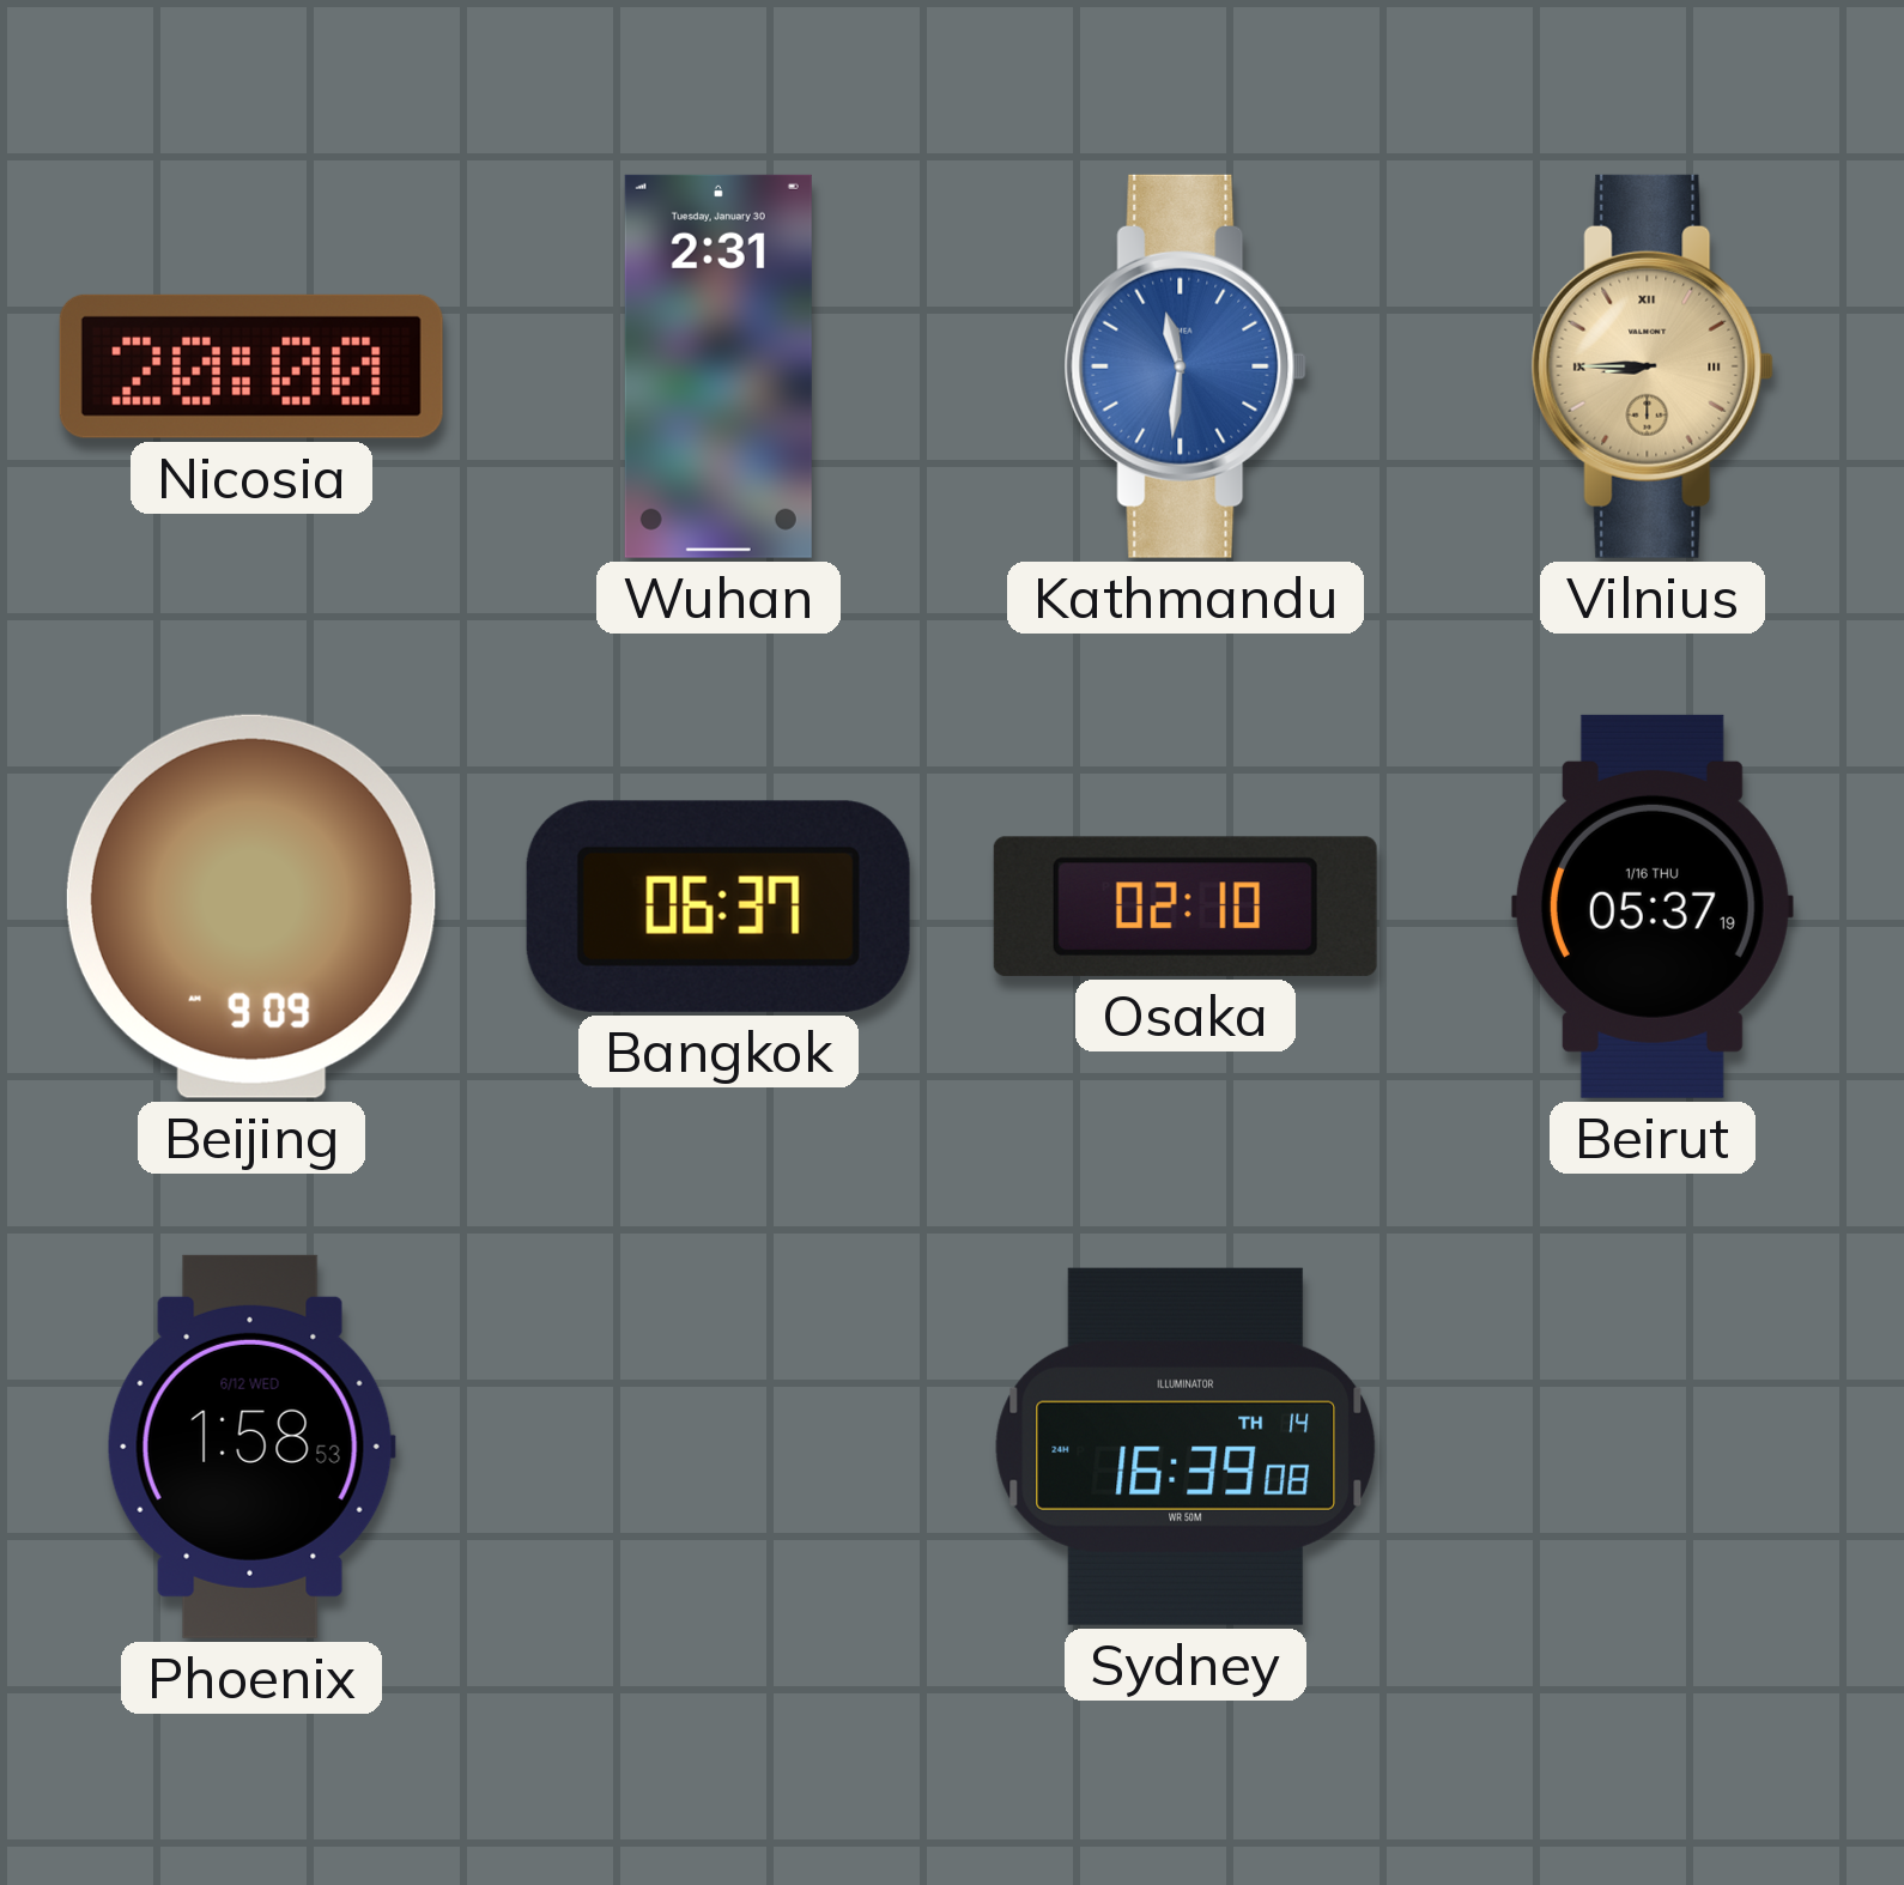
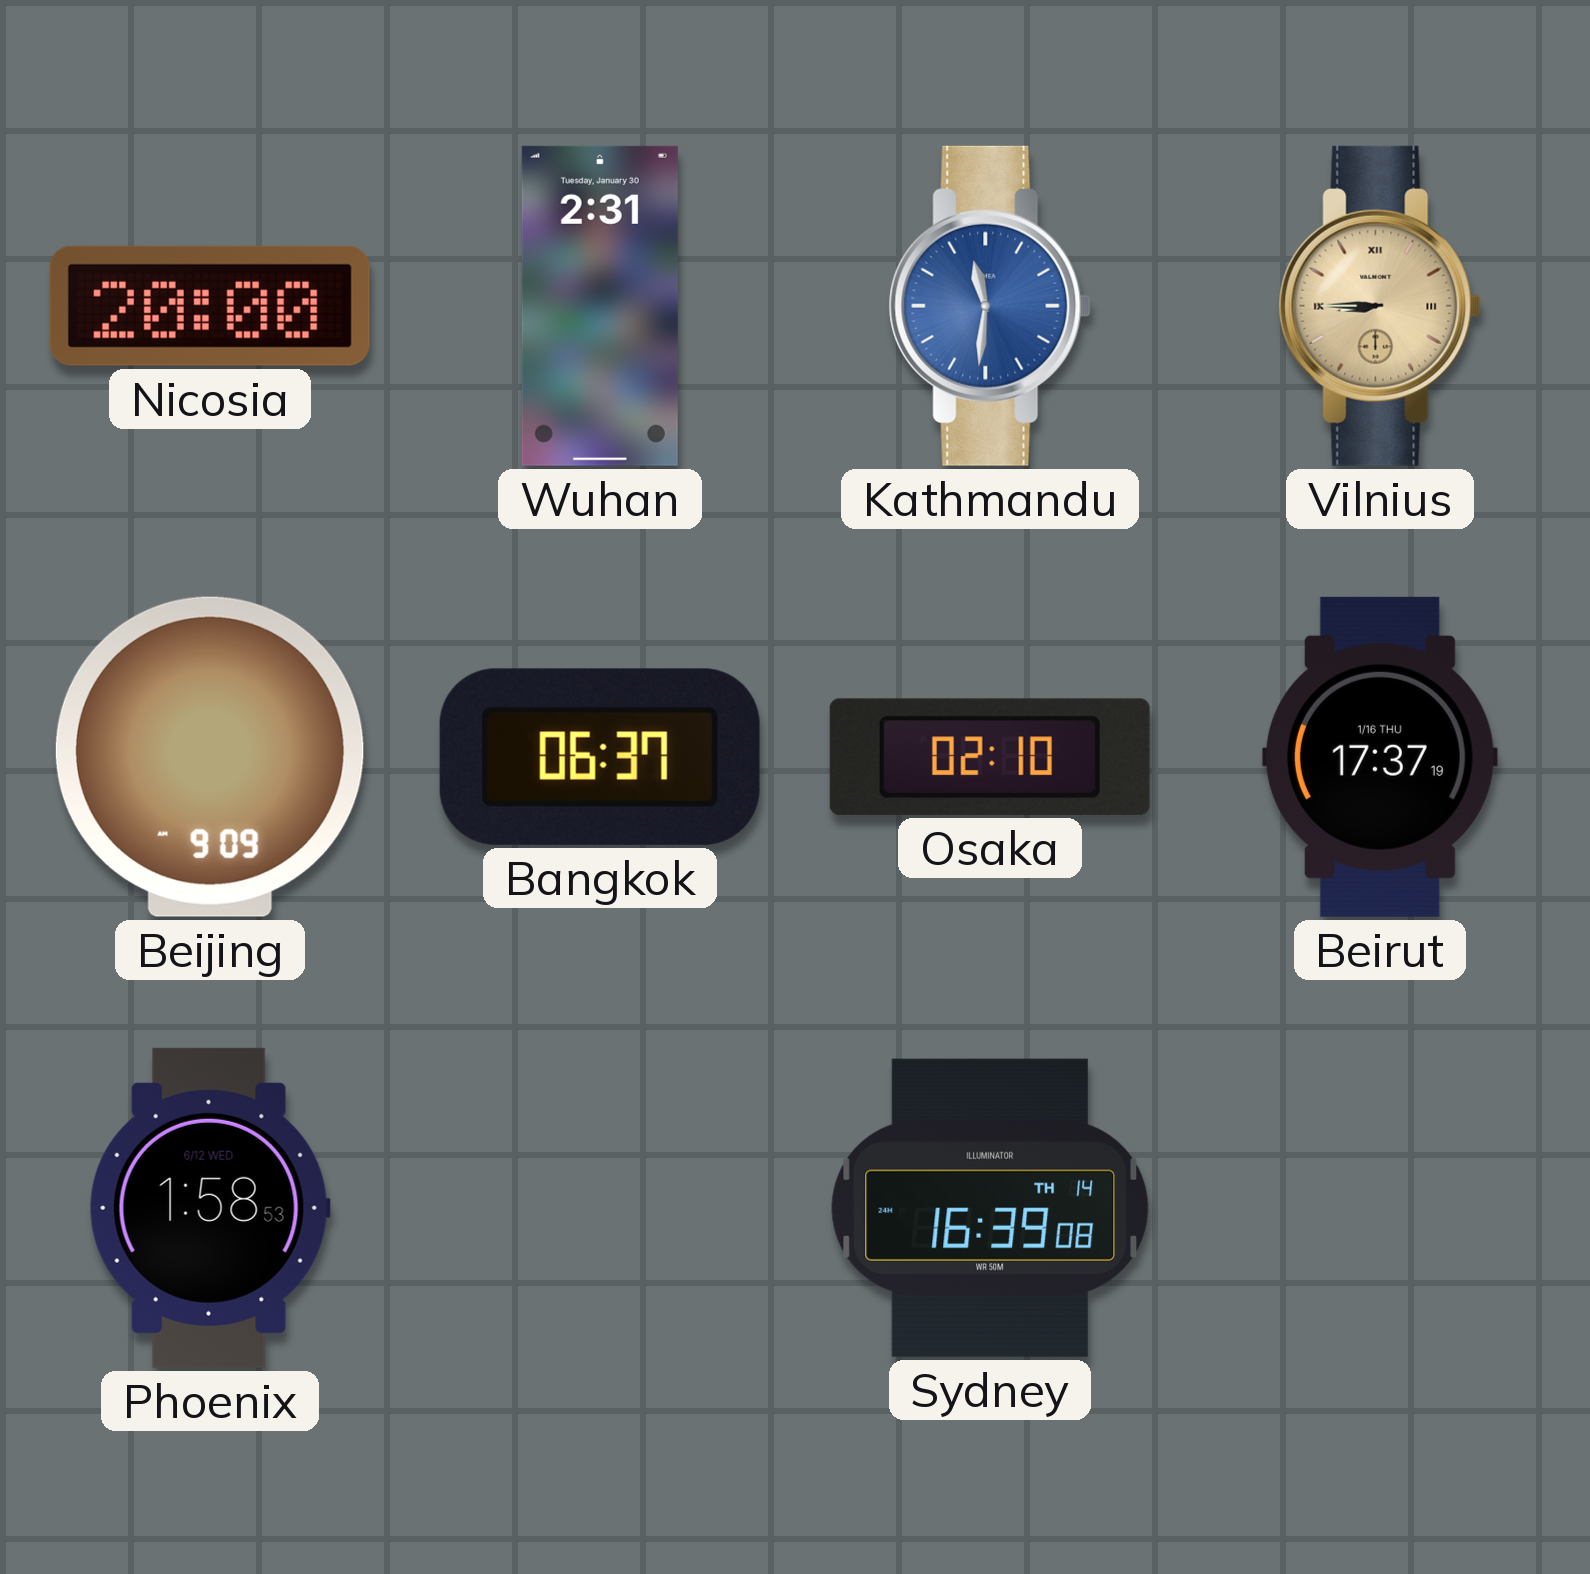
Beirut: 05:37 -> 17:37 (1380, 757)
